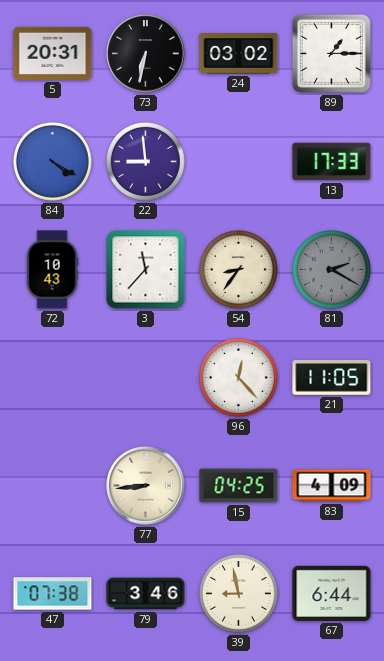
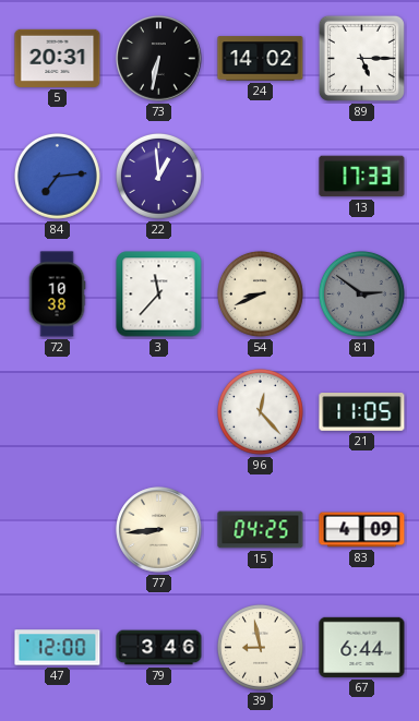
24: 03:02 -> 14:02 (261, 59)
89: 1:15 -> 5:15 (361, 58)
84: 4:20 -> 7:14 (57, 176)
22: 8:59 -> 12:59 (158, 176)
72: 10:43 -> 10:38 (57, 295)
54: 8:36 -> 8:41 (260, 293)
81: 2:20 -> 2:51 (361, 293)
47: 07:38 -> 12:00 (58, 648)
